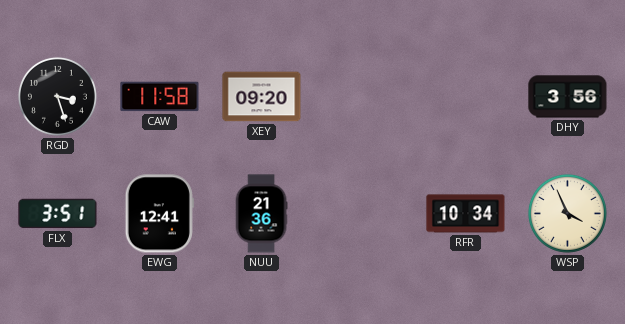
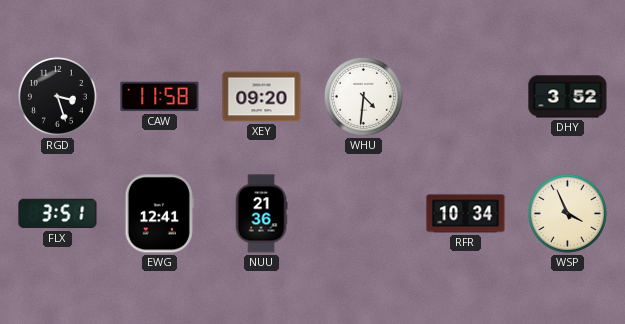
WHU: none -> 4:31 (363, 96)
DHY: 3:56 -> 3:52 (568, 97)
